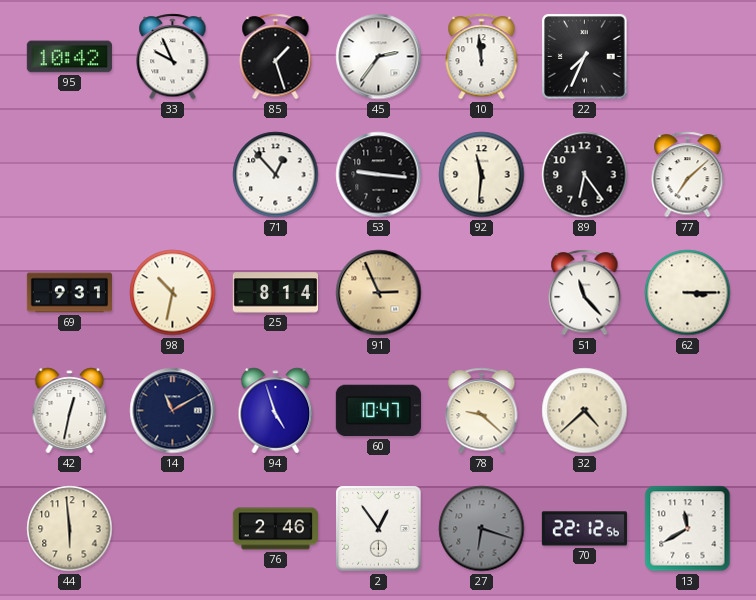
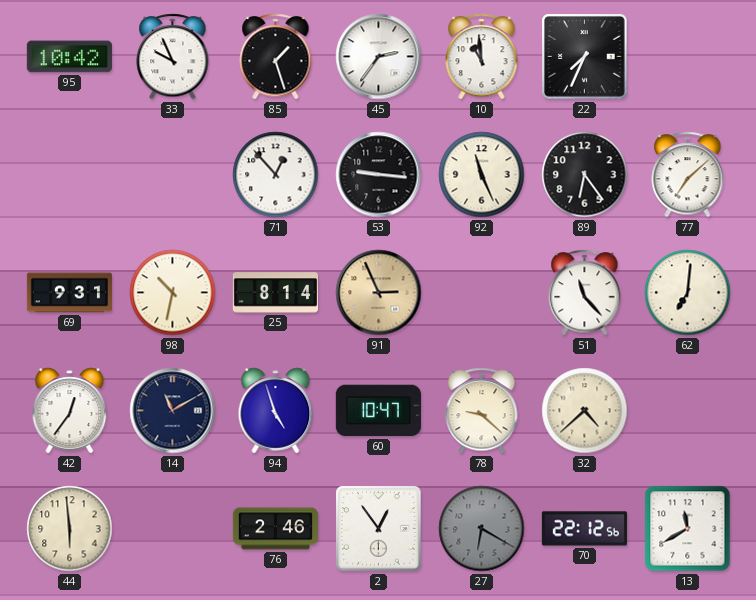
10: 11:59 -> 10:59 (482, 57)
92: 11:31 -> 11:26 (482, 175)
62: 3:15 -> 7:01 (688, 293)
42: 12:32 -> 12:36 (70, 411)
27: 6:18 -> 6:20 (482, 529)
